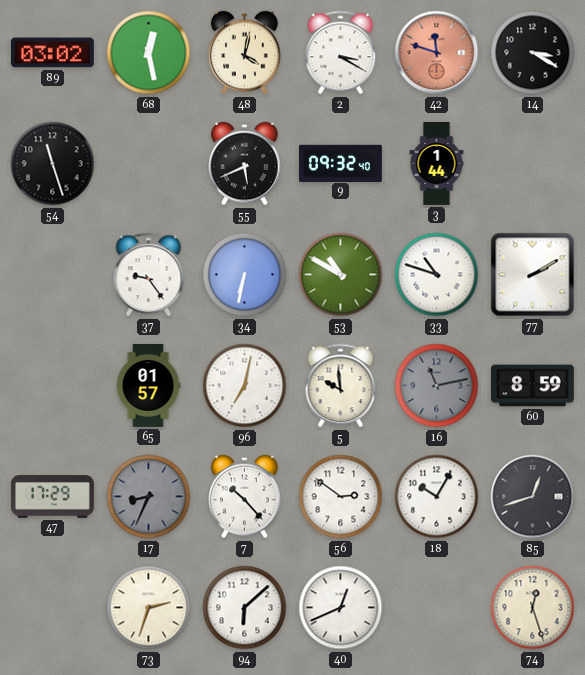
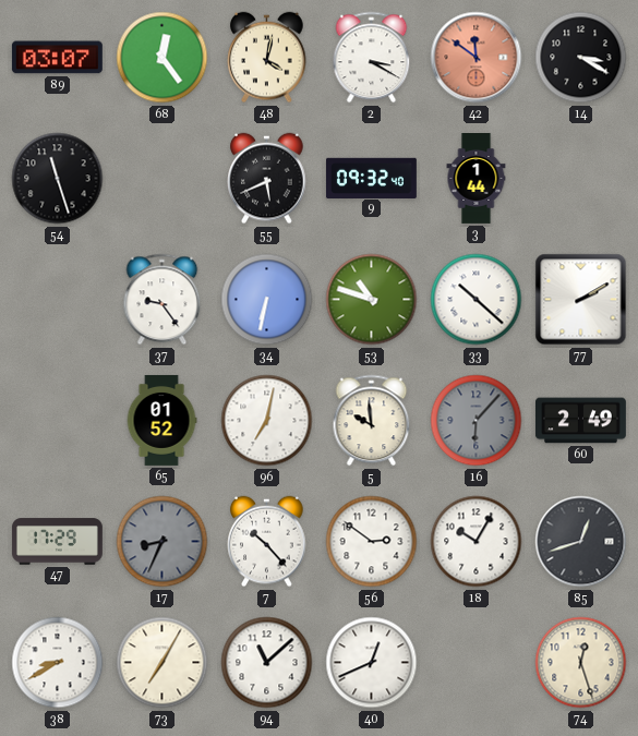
89: 03:02 -> 03:07 (57, 58)
68: 12:28 -> 12:24 (162, 58)
42: 11:48 -> 11:51 (477, 58)
53: 10:50 -> 10:48 (372, 300)
33: 10:48 -> 10:22 (477, 300)
65: 01:57 -> 01:52 (161, 420)
16: 11:13 -> 6:07 (477, 421)
60: 8:59 -> 2:49 (580, 421)
38: none -> 8:40 (58, 663)
73: 2:33 -> 7:05 (162, 663)
94: 6:08 -> 11:08 (267, 663)
